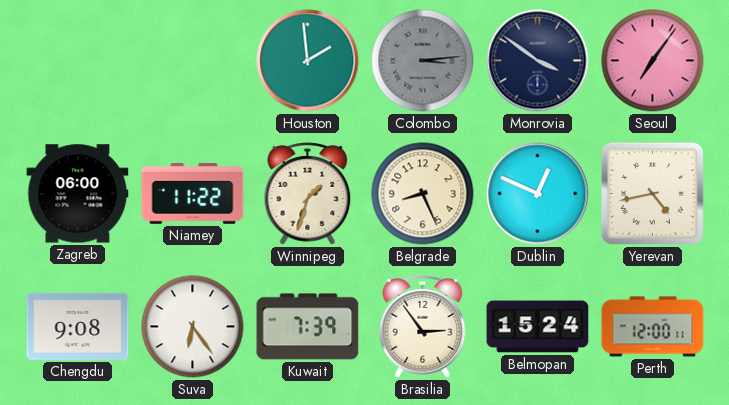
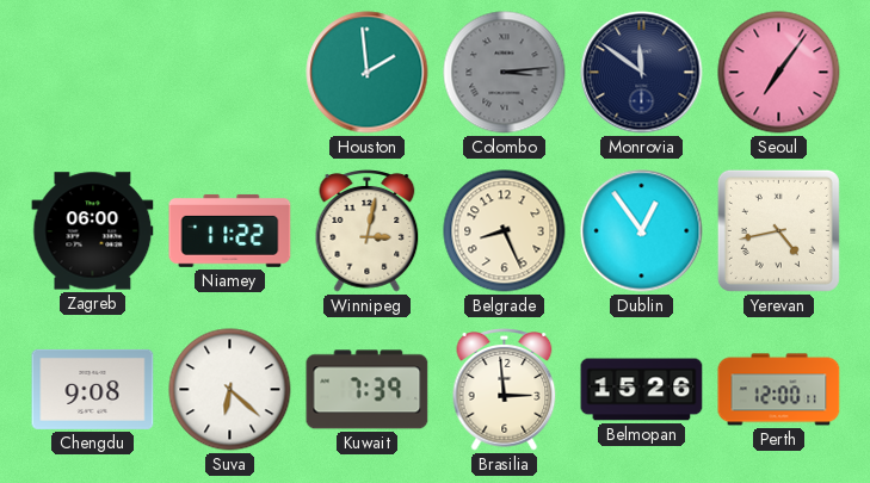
Monrovia: 3:51 -> 11:51 (642, 73)
Winnipeg: 1:33 -> 3:02 (368, 231)
Dublin: 12:49 -> 12:54 (642, 231)
Suva: 6:24 -> 6:22 (230, 390)
Brasilia: 2:54 -> 2:59 (505, 390)
Belmopan: 15:24 -> 15:26 (642, 390)
